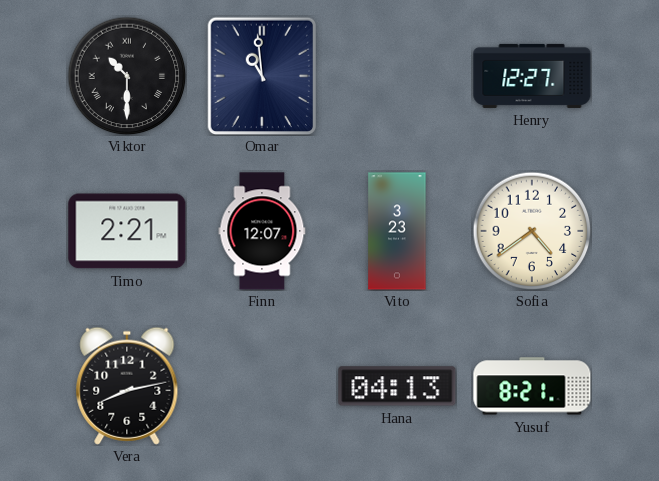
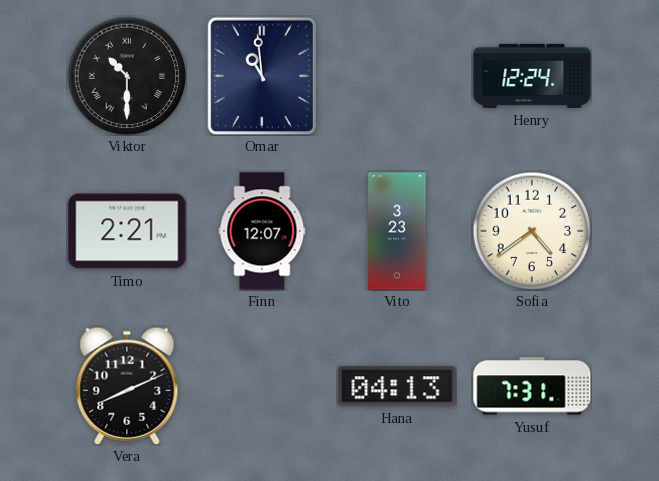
Henry: 12:27 -> 12:24 (532, 76)
Vera: 8:13 -> 8:11 (127, 386)
Yusuf: 8:21 -> 7:31 (532, 386)
